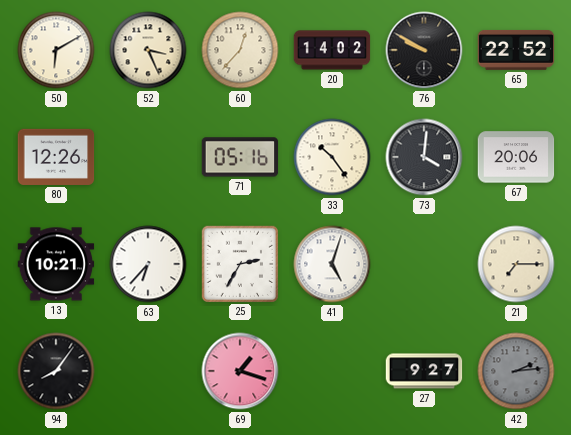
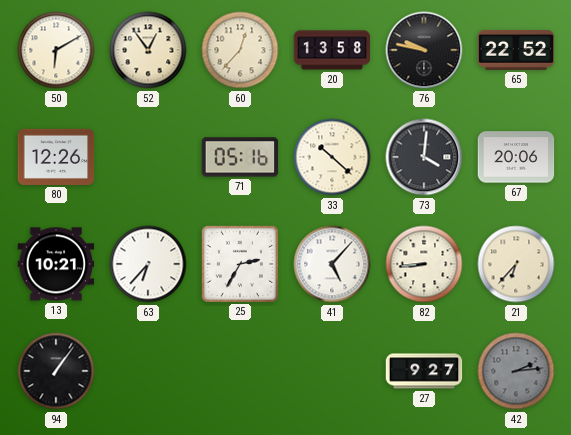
52: 3:26 -> 12:54 (148, 50)
20: 14:02 -> 13:58 (332, 50)
76: 9:50 -> 9:47 (424, 50)
33: 10:24 -> 10:22 (332, 157)
41: 5:03 -> 5:07 (332, 264)
82: none -> 8:44 (424, 264)
21: 7:15 -> 6:37 (516, 264)
94: 8:06 -> 1:06 (56, 371)
69: 1:18 -> none (240, 371)
